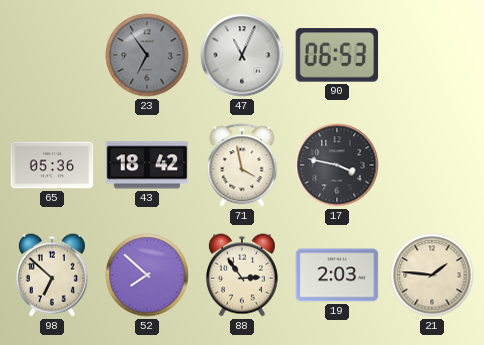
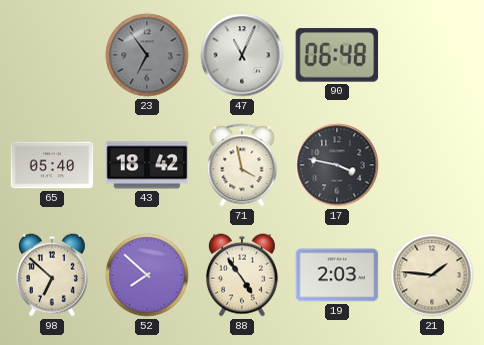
90: 06:53 -> 06:48 (337, 55)
65: 05:36 -> 05:40 (52, 165)
88: 2:54 -> 4:54 (242, 275)
